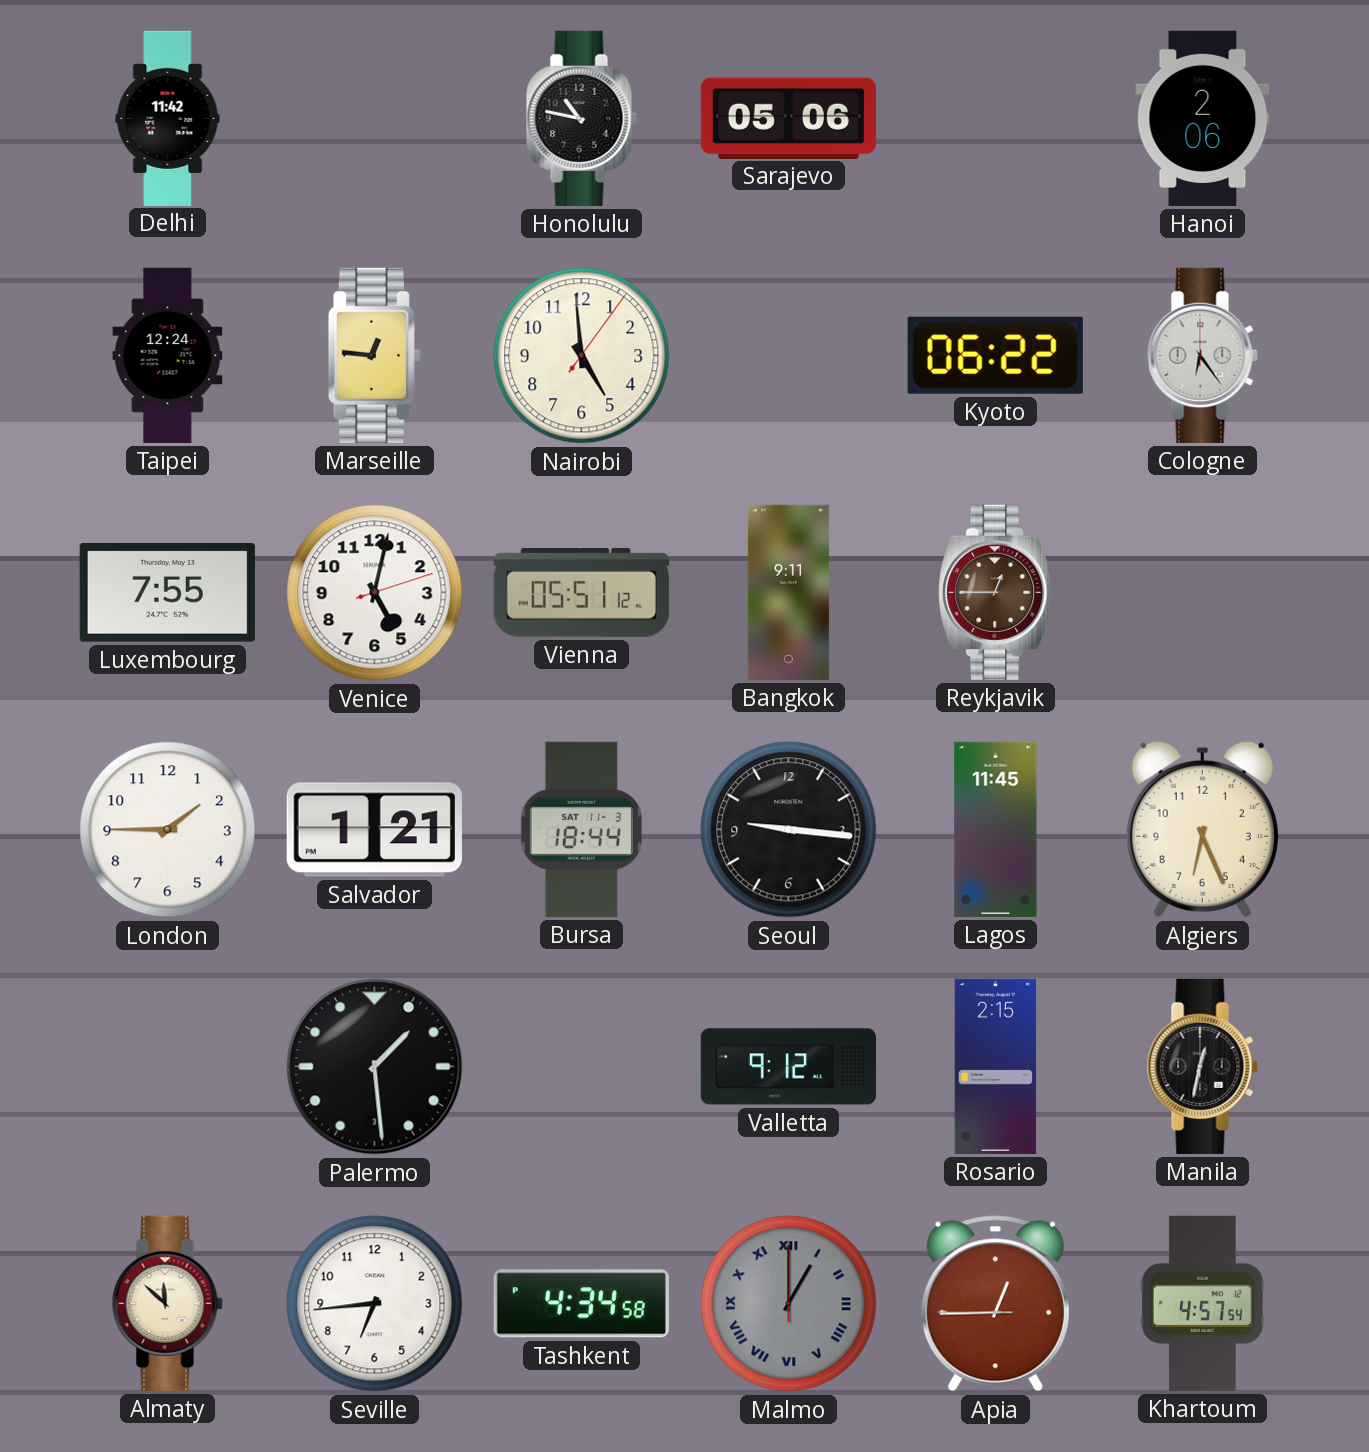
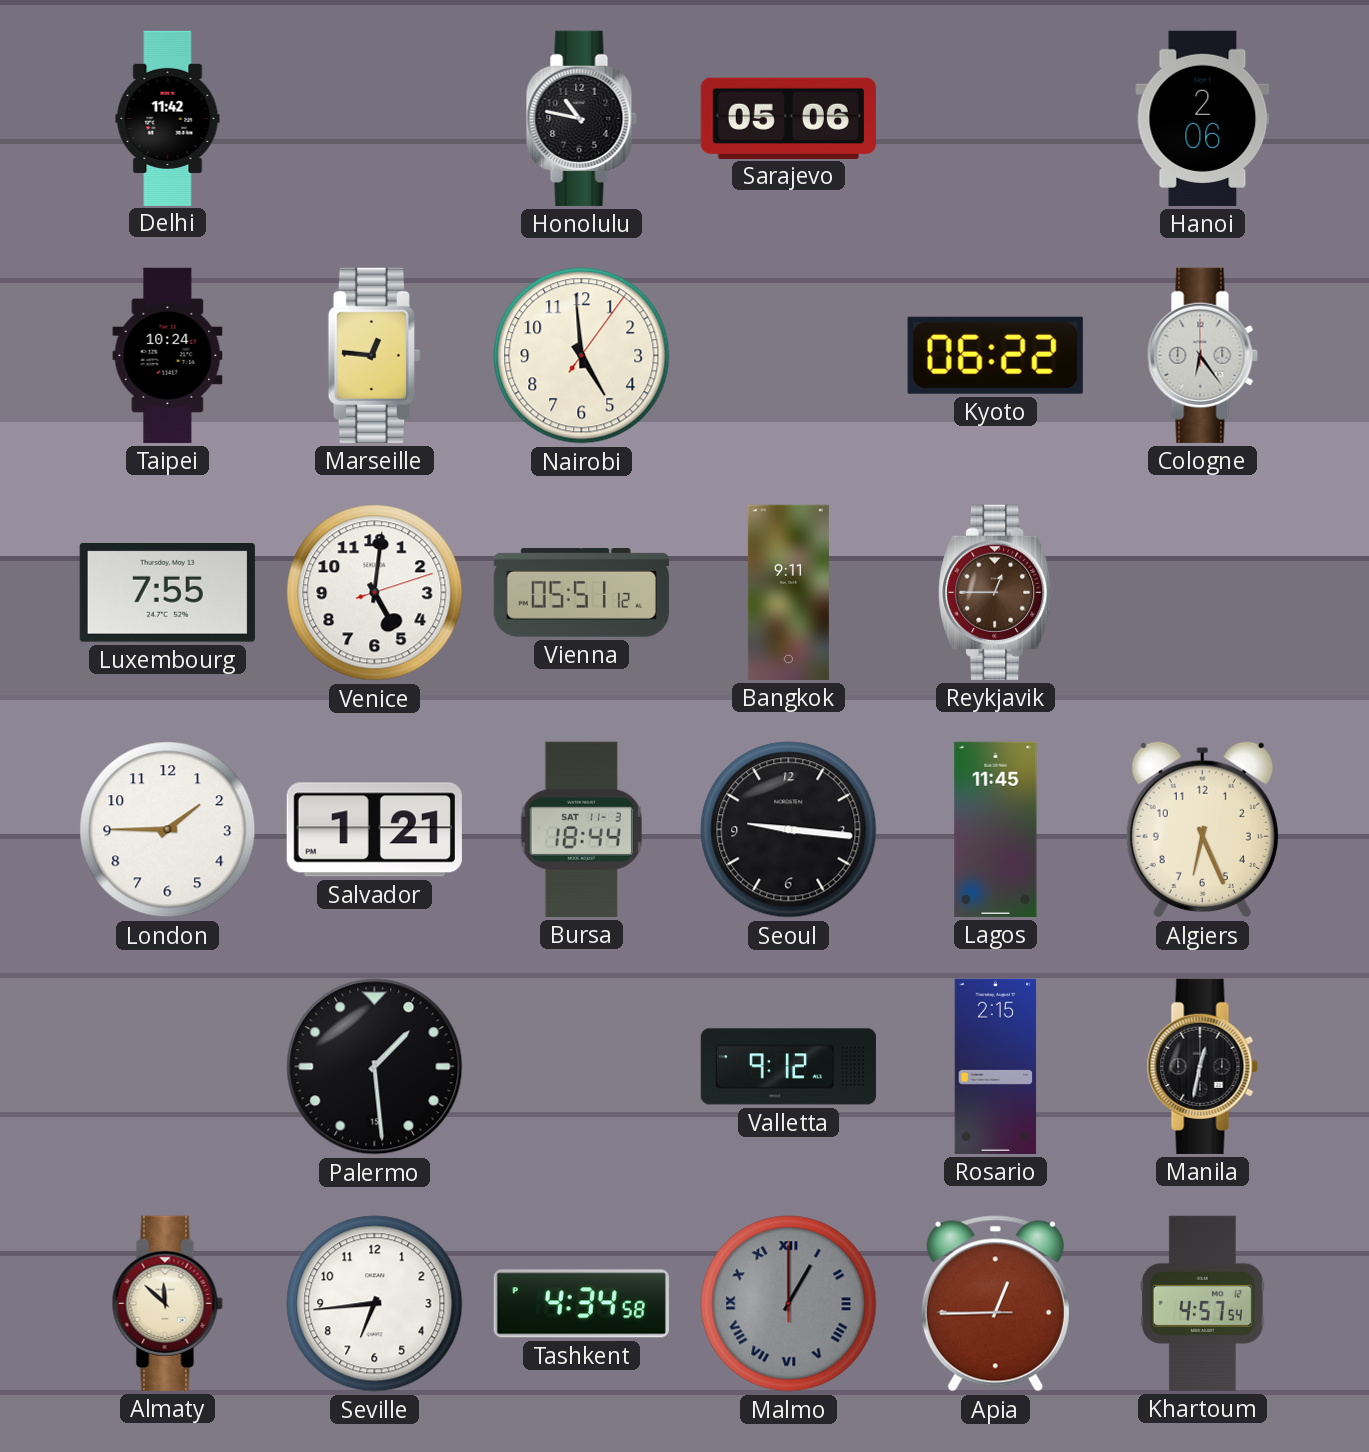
Taipei: 12:24 -> 10:24 (168, 355)
Venice: 5:02 -> 5:01 (375, 593)
Palermo date: 3 -> 15 (375, 1067)
